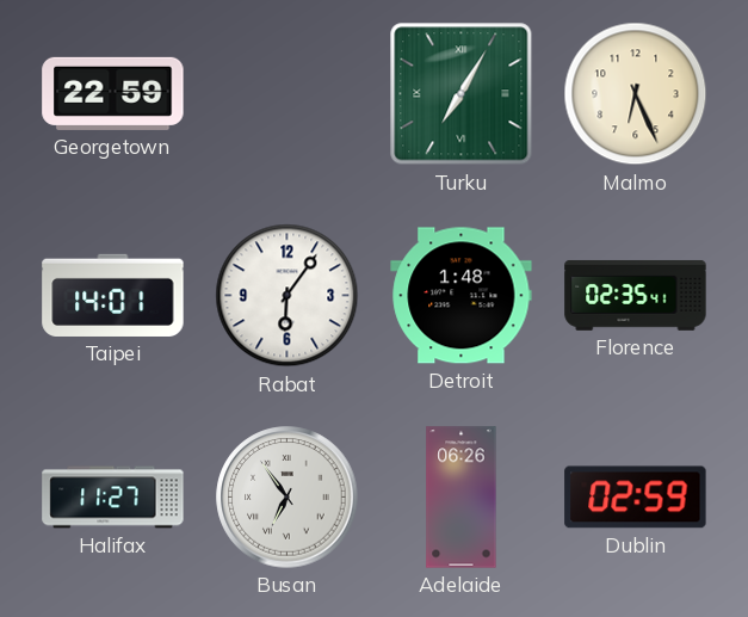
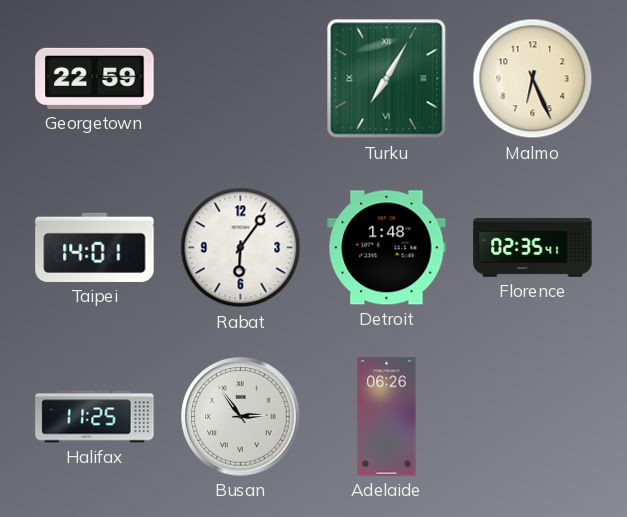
Halifax: 11:27 -> 11:25 (95, 417)
Busan: 6:54 -> 2:54 (241, 417)
Dublin: 02:59 -> none (636, 498)
